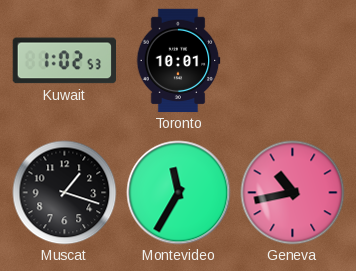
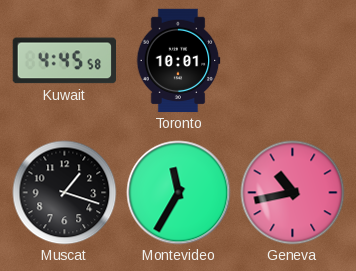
Kuwait: 1:02 -> 4:45 (64, 61)
